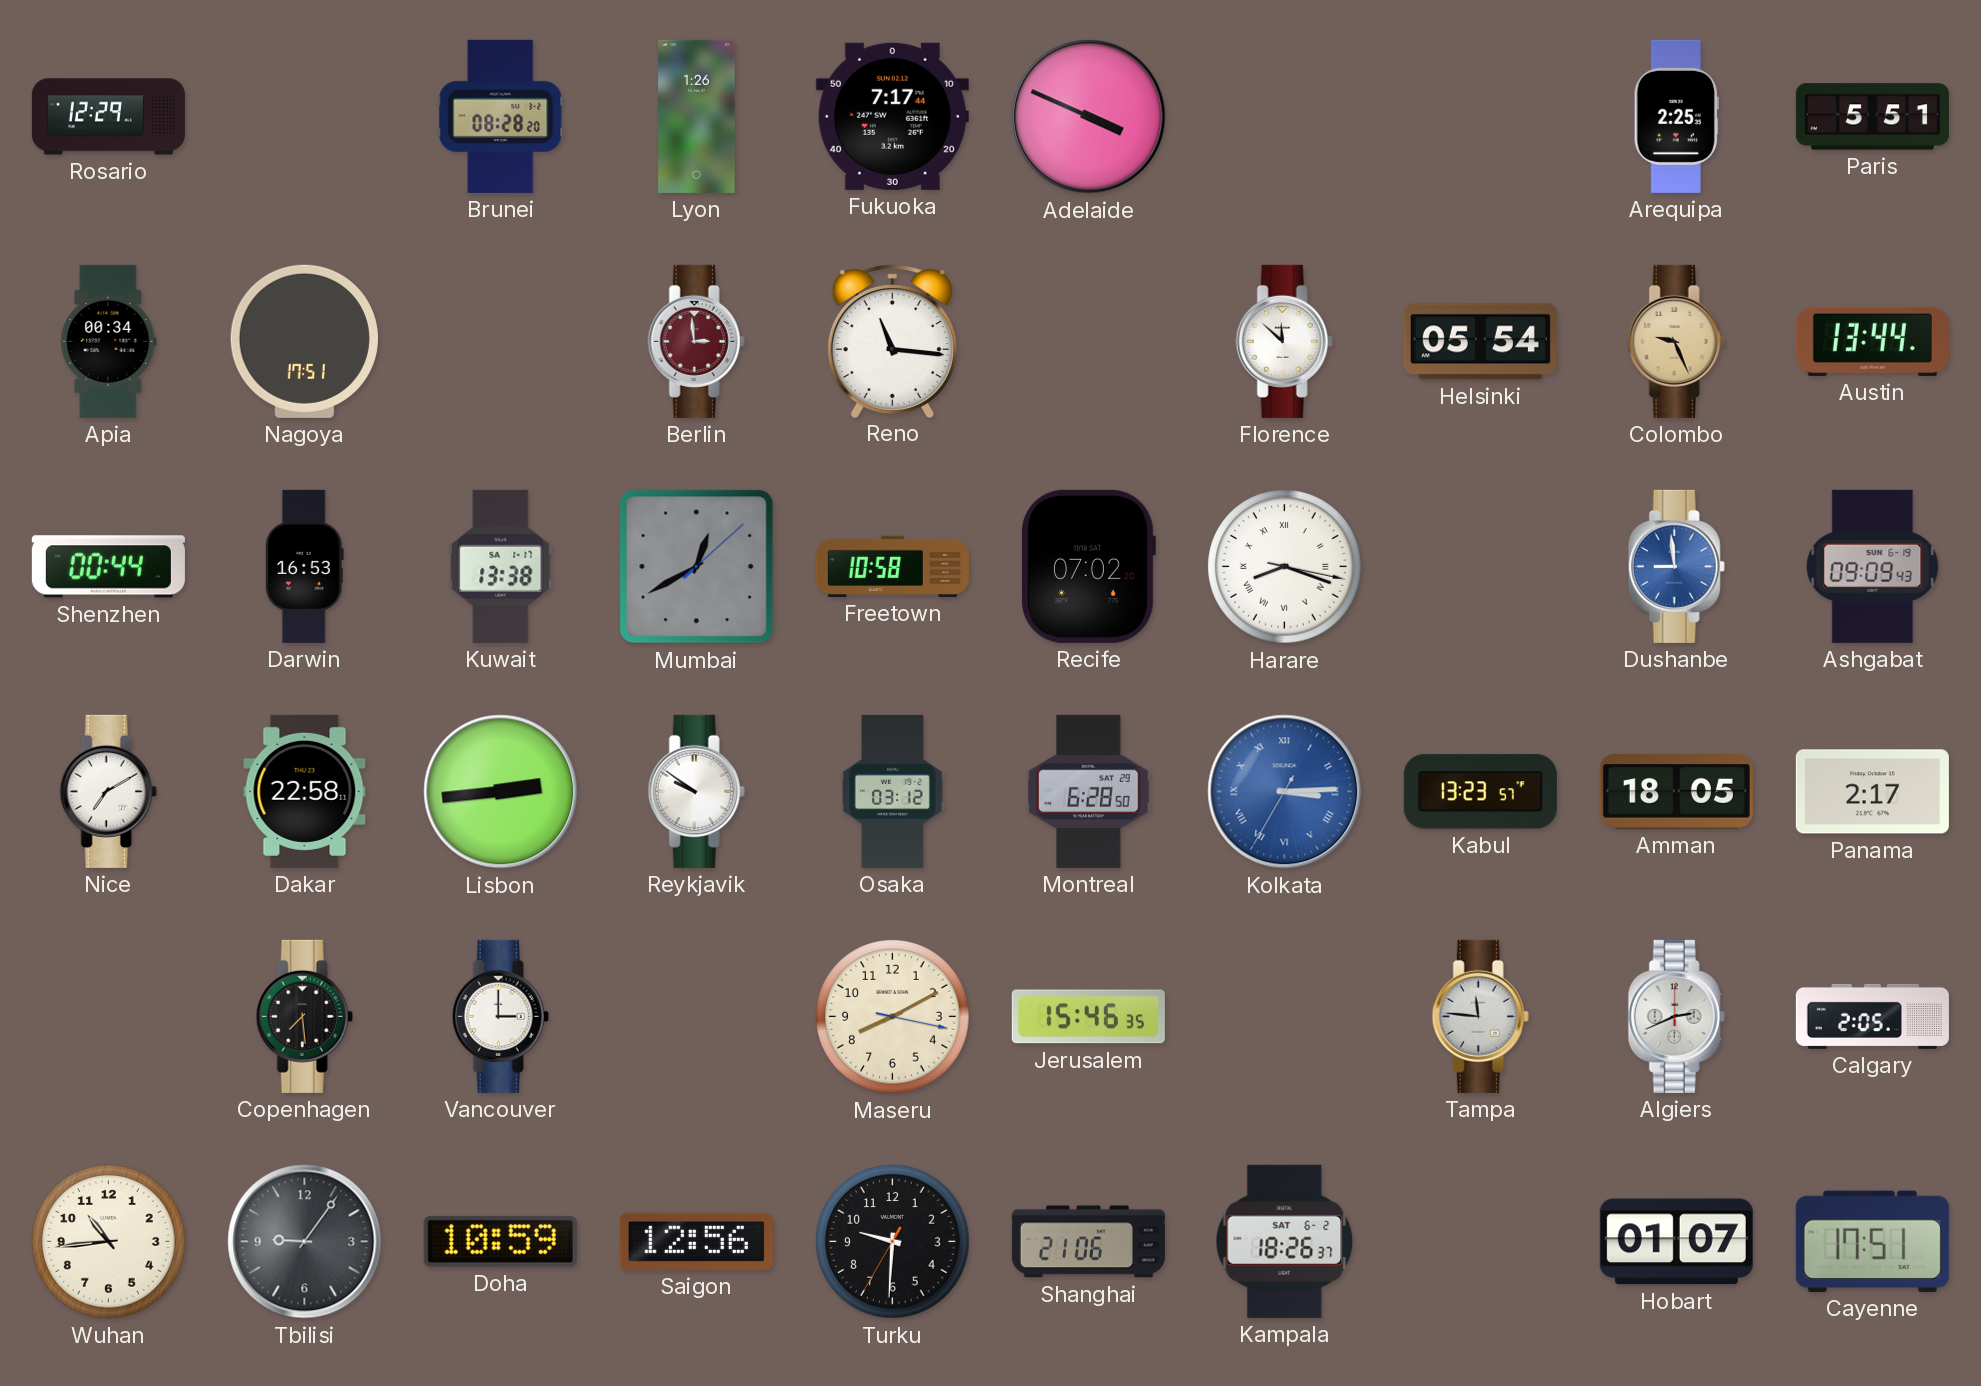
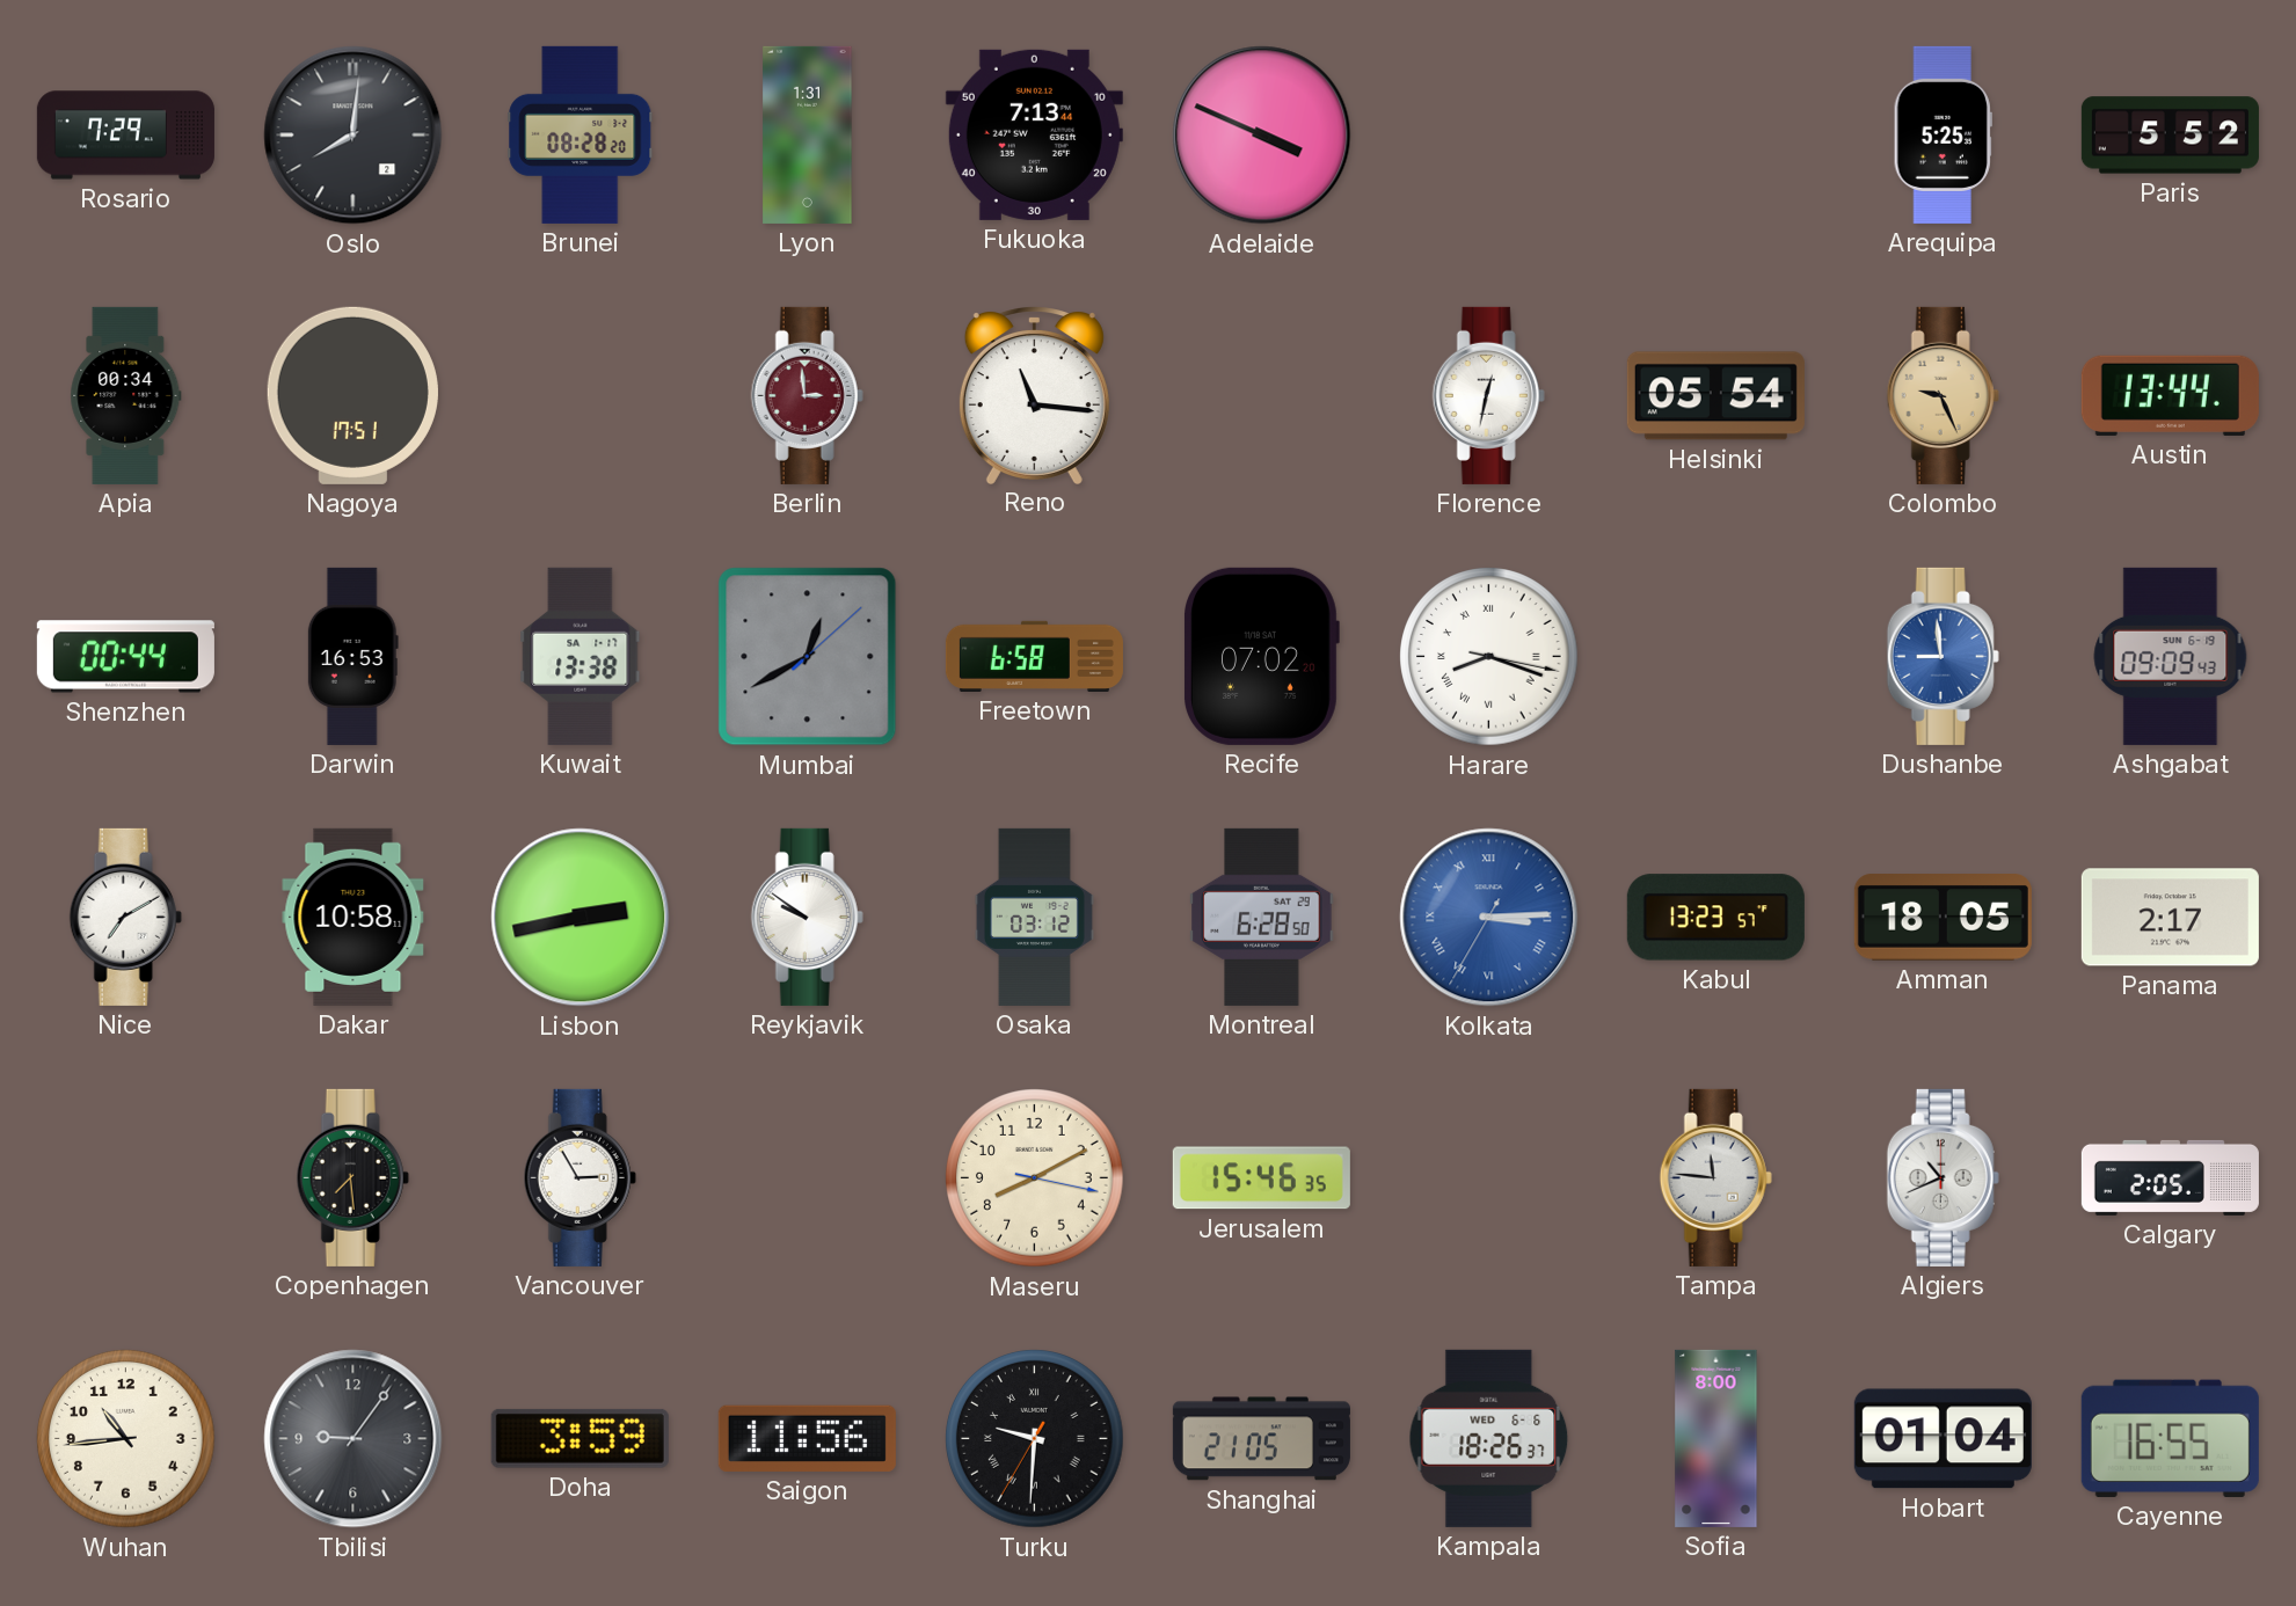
Rosario: 12:29 -> 7:29 (125, 136)
Oslo: none -> 8:01 (353, 136)
Lyon: 1:26 -> 1:31 (808, 134)
Fukuoka: 7:17 -> 7:13 (1034, 134)
Arequipa: 2:25 -> 5:25 (1943, 134)
Paris: 5:51 -> 5:52 (2170, 136)
Florence: 11:52 -> 12:32 (1488, 395)
Freetown: 10:58 -> 6:58 (1034, 656)
Dakar: 22:58 -> 10:58 (353, 917)
Lisbon: 2:44 -> 2:43 (581, 918)
Vancouver: 3:00 -> 2:55 (580, 1177)
Algiers: 2:41 -> 10:41 (1943, 1177)
Doha: 10:59 -> 3:59 (580, 1438)
Saigon: 12:56 -> 11:56 (807, 1438)
Turku numerals: Arabic -> Roman (1035, 1439)
Shanghai: 21:06 -> 21:05 (1261, 1439)
Kampala date: SAT 6-2 -> WED 6-6 (1489, 1438)
Sofia: none -> 8:00 (1716, 1438)
Hobart: 01:07 -> 01:04 (1943, 1439)
Cayenne: 17:51 -> 16:55 (2170, 1438)
